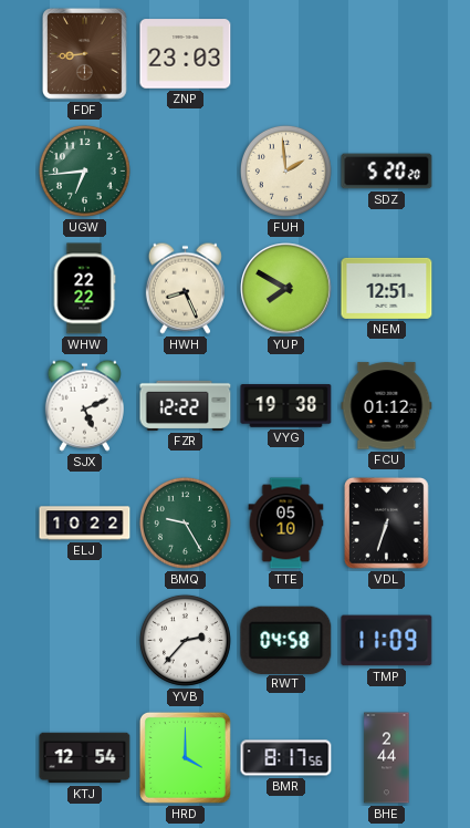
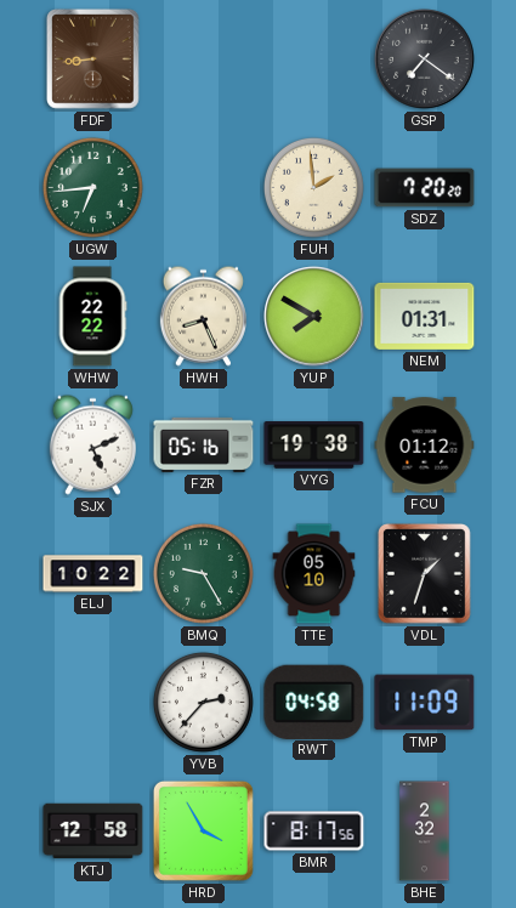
ZNP: 23:03 -> none (186, 54)
GSP: none -> 7:21 (425, 59)
SDZ: 5:20 -> 7:20 (425, 188)
NEM: 12:51 -> 01:31 (425, 316)
FZR: 12:22 -> 05:16 (204, 444)
VDL: 6:33 -> 1:33 (425, 574)
KTJ: 12:54 -> 12:58 (93, 832)
HRD: 4:00 -> 3:55 (203, 830)
BHE: 2:44 -> 2:32 (425, 832)
